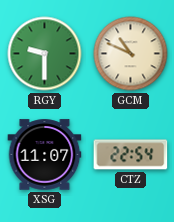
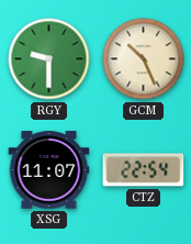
GCM: 10:49 -> 10:26 (144, 59)
